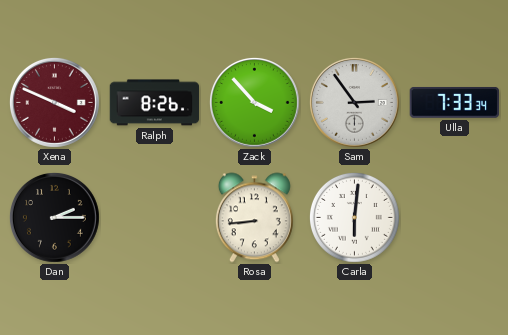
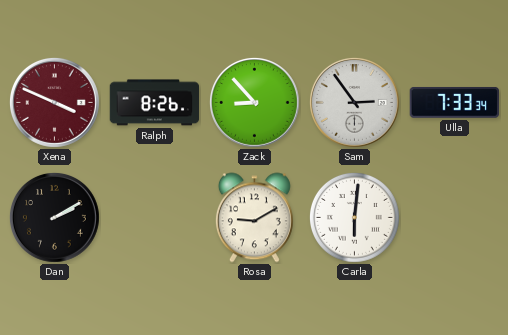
Zack: 3:53 -> 8:53 (254, 102)
Dan: 2:15 -> 2:10 (54, 217)
Rosa: 8:44 -> 9:10 (254, 218)
